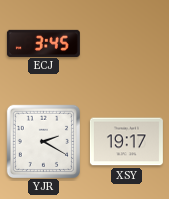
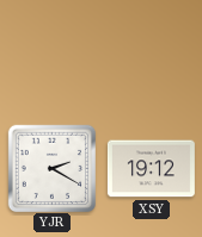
ECJ: 3:45 -> none (43, 43)
XSY: 19:17 -> 19:12 (151, 169)
